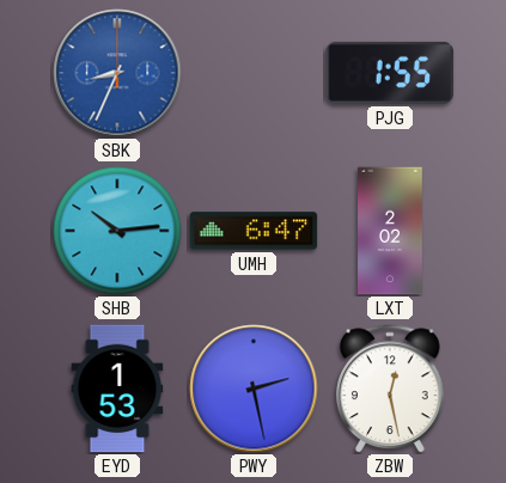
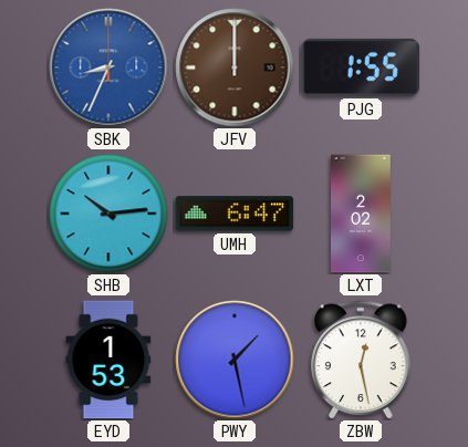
JFV: none -> 12:00 (235, 67)
PWY: 2:28 -> 1:28 (235, 360)
